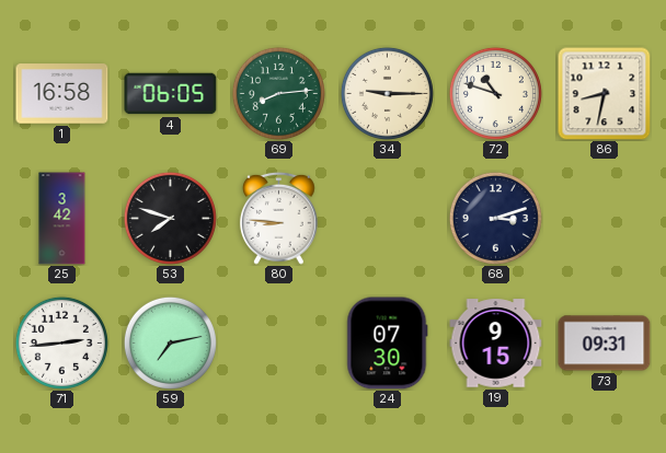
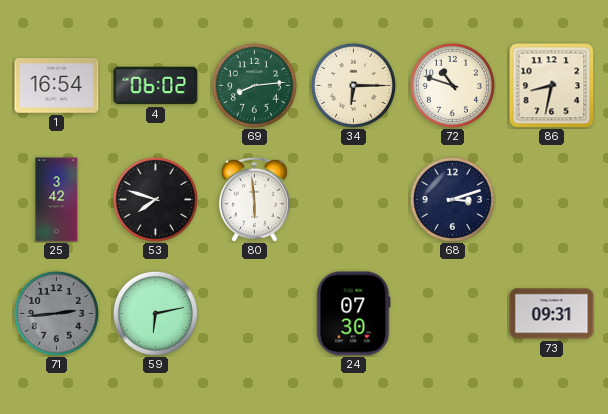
1: 16:58 -> 16:54 (57, 86)
4: 06:05 -> 06:02 (156, 86)
34: 9:15 -> 6:15 (353, 85)
80: 8:46 -> 5:59 (254, 199)
71 dial: white -> grey (56, 313)
59: 7:13 -> 6:13 (155, 313)
19: 9:15 -> none (496, 344)
